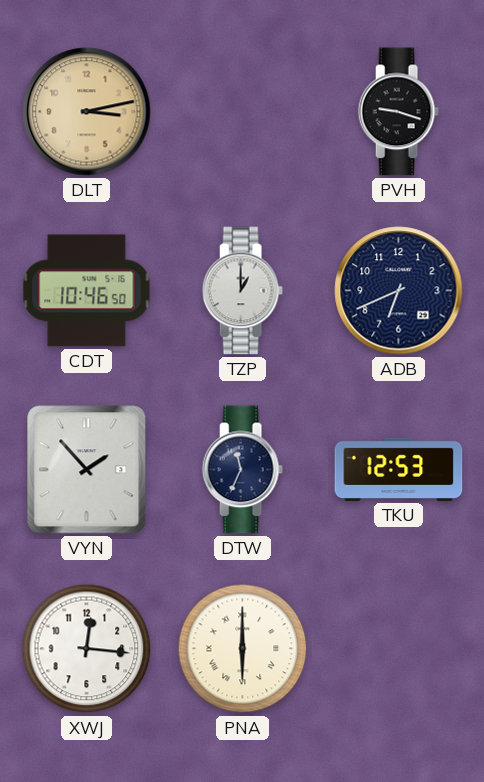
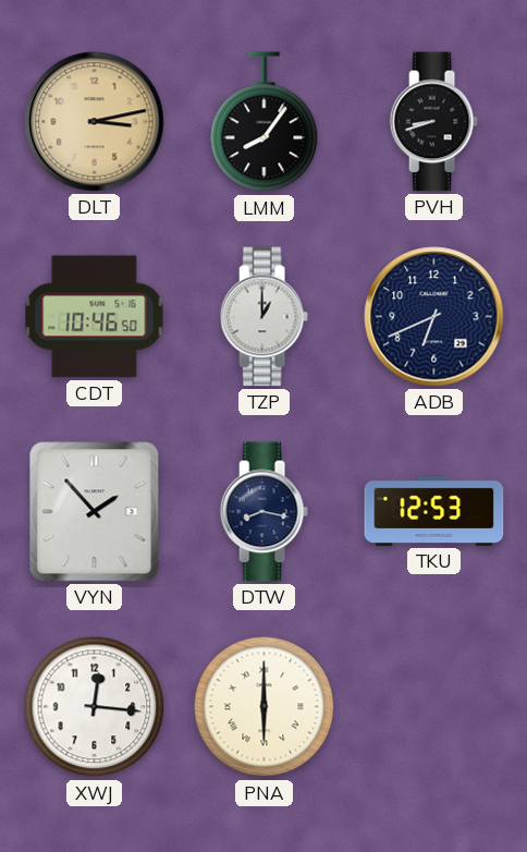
LMM: none -> 8:06 (265, 122)
PVH: 9:18 -> 8:42 (433, 122)
DTW: 11:34 -> 8:17 (263, 512)
